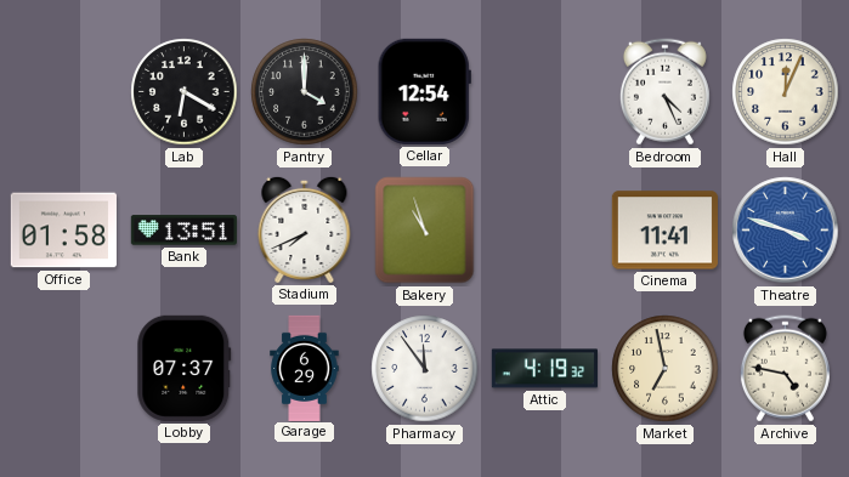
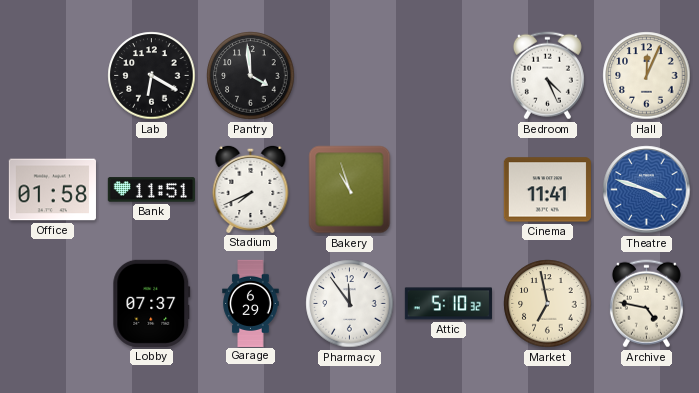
Pantry: 4:00 -> 3:59 (251, 76)
Cellar: 12:54 -> none (424, 91)
Bank: 13:51 -> 11:51 (151, 190)
Attic: 4:19 -> 5:10 (448, 304)
